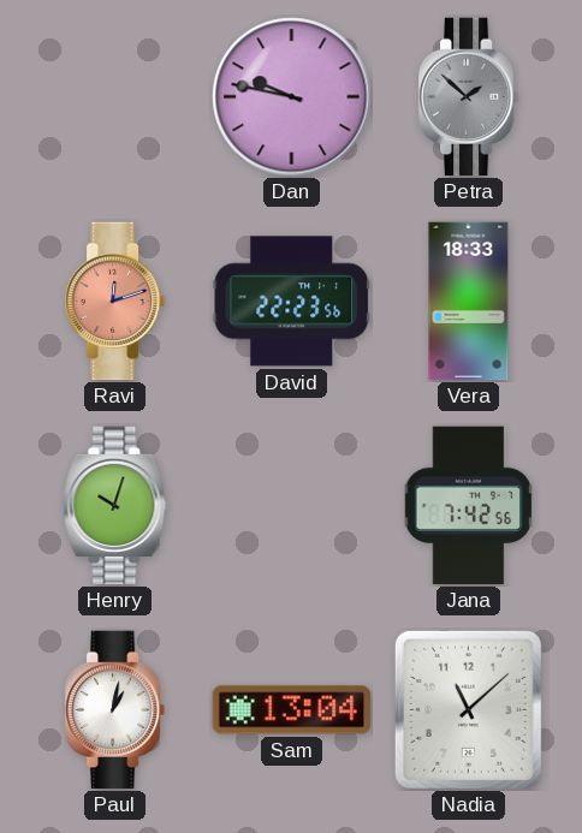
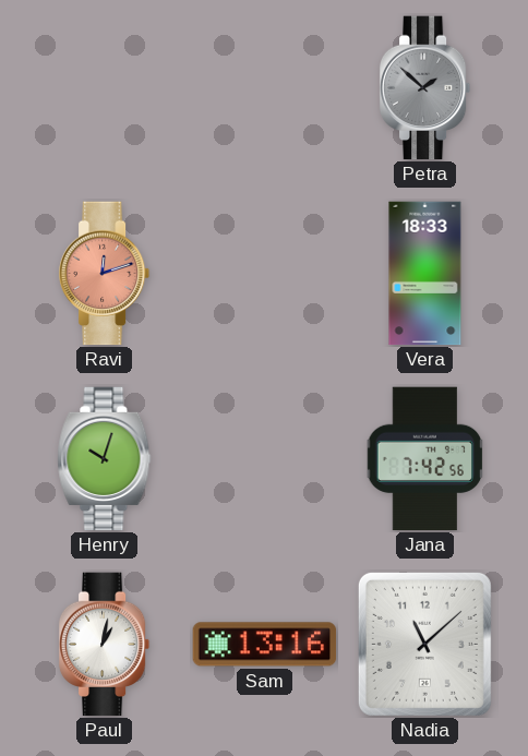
Dan: 9:47 -> none (292, 97)
David: 22:23 -> none (292, 302)
Sam: 13:04 -> 13:16 (265, 645)
